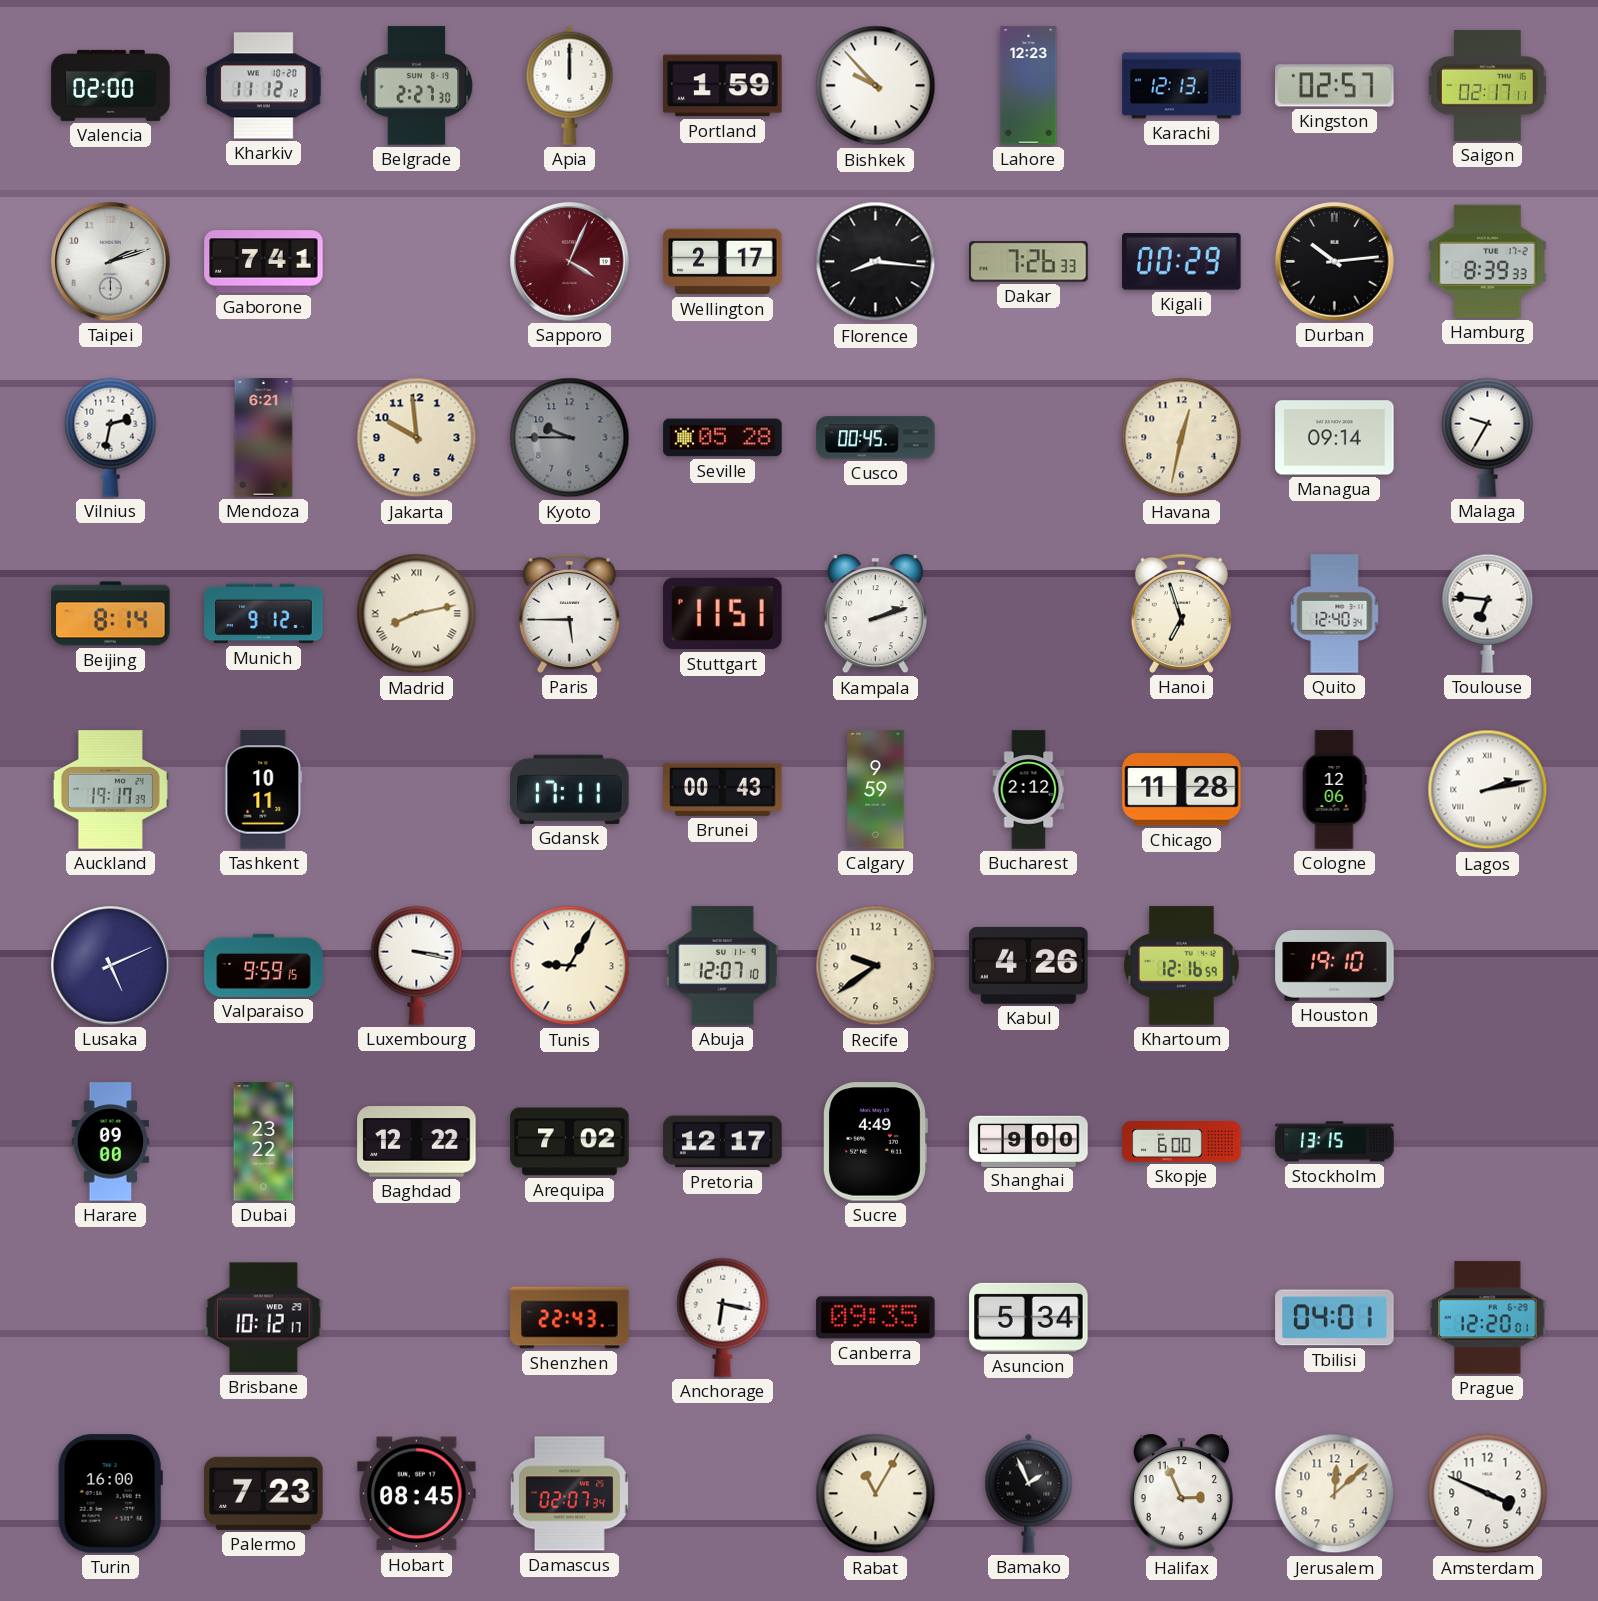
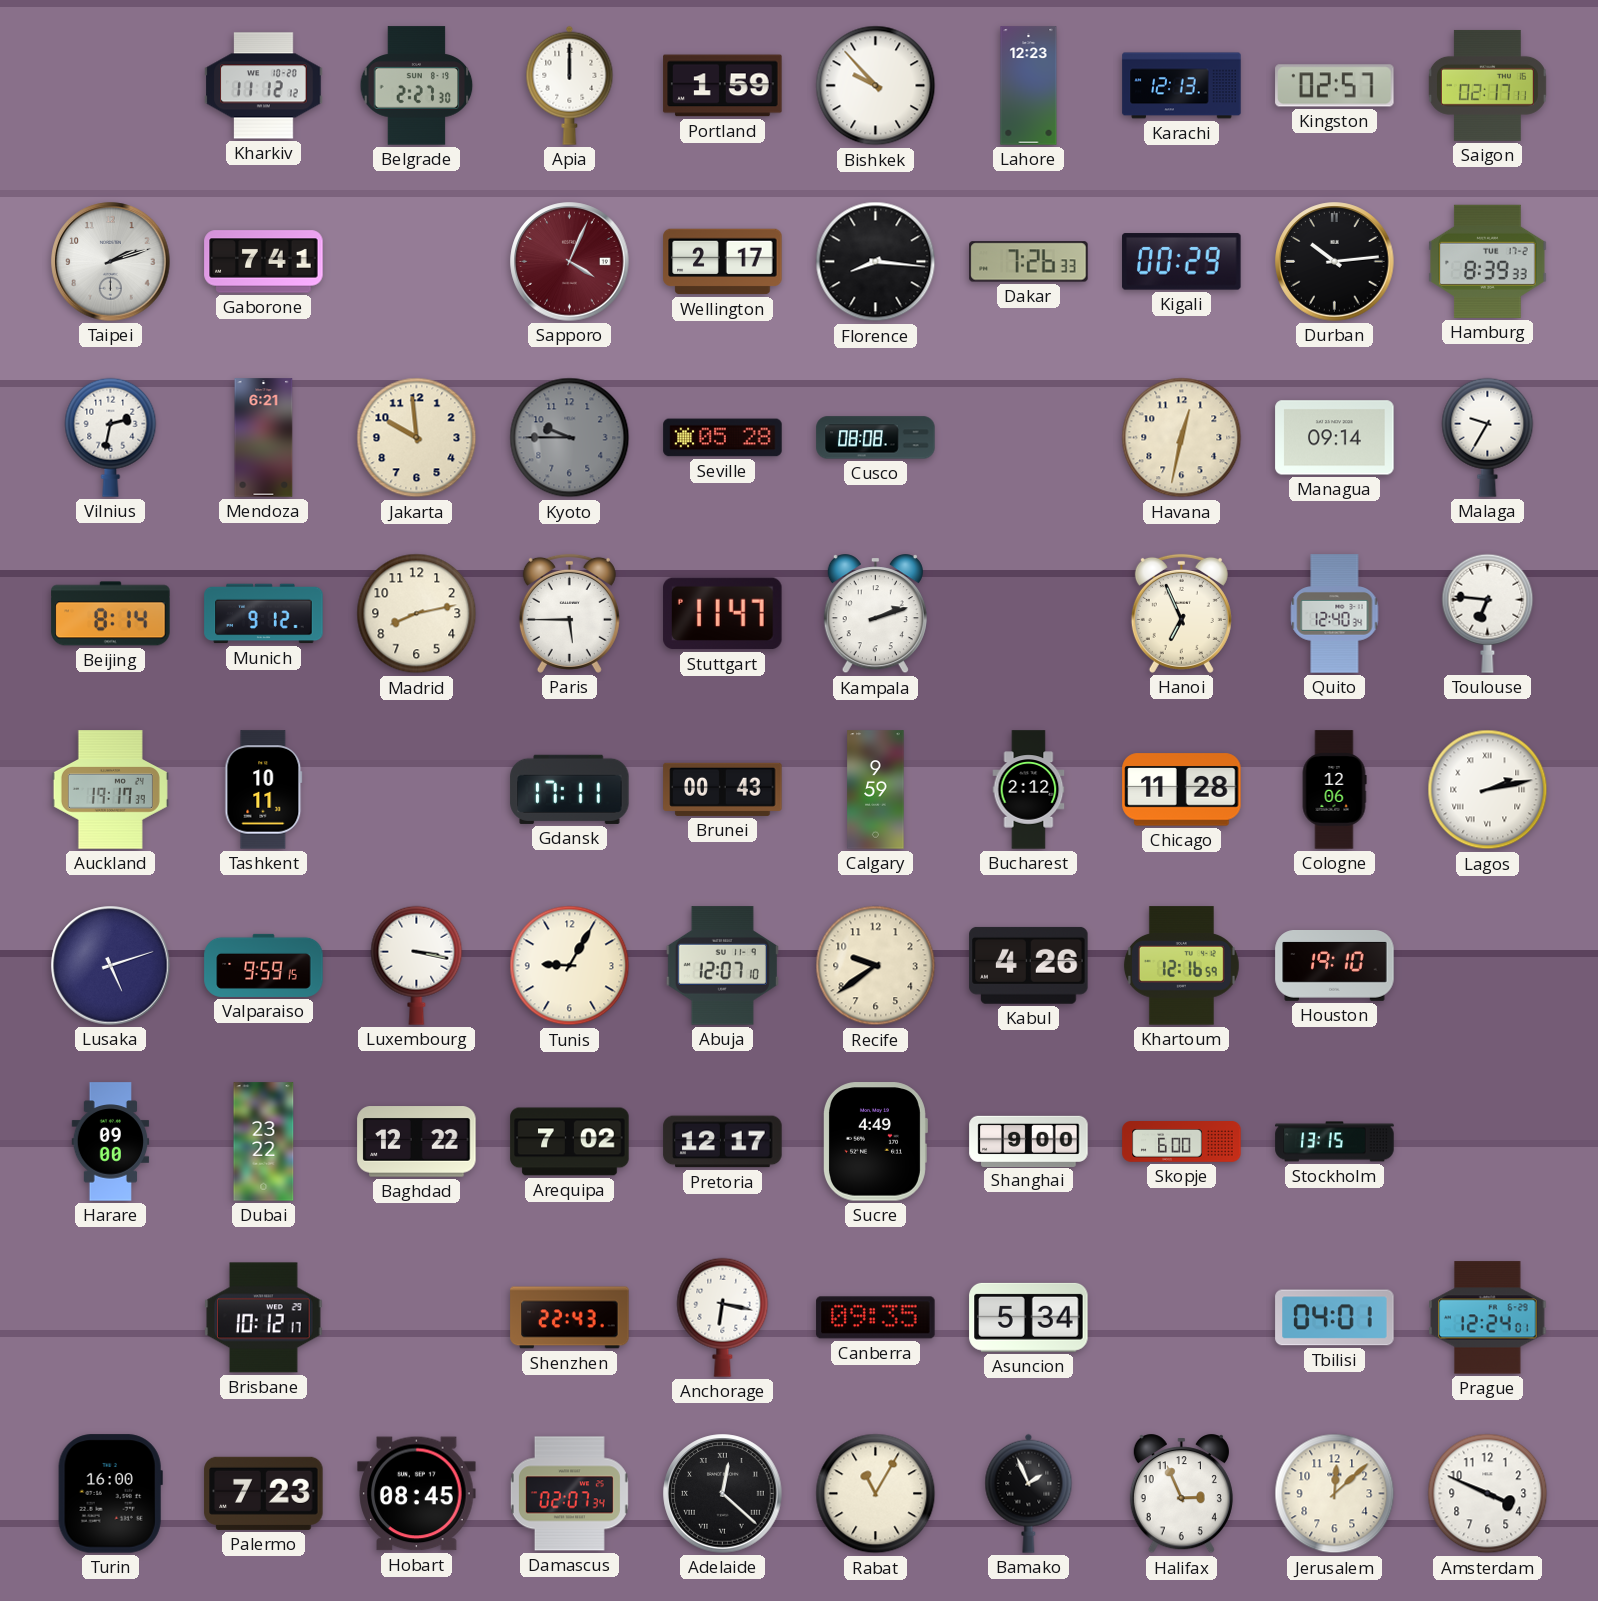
Valencia: 02:00 -> none (111, 85)
Cusco: 00:45 -> 08:08 (876, 438)
Madrid numerals: Roman -> Arabic (417, 614)
Stuttgart: 11:51 -> 11:47 (723, 614)
Hanoi: 6:57 -> 6:56 (1181, 613)
Lusaka: 5:11 -> 5:12 (111, 966)
Prague: 12:20 -> 12:24 (1488, 1318)
Adelaide: none -> 12:22 (723, 1494)
